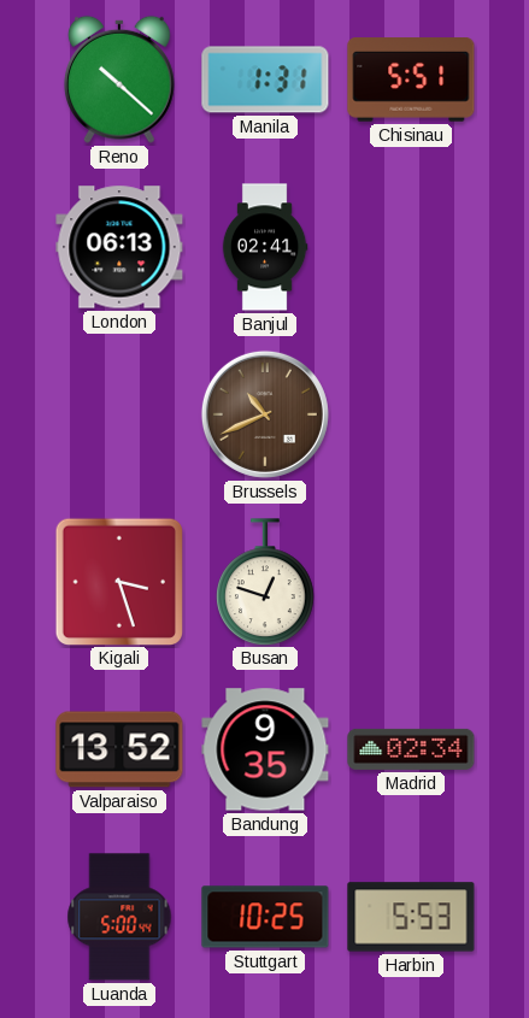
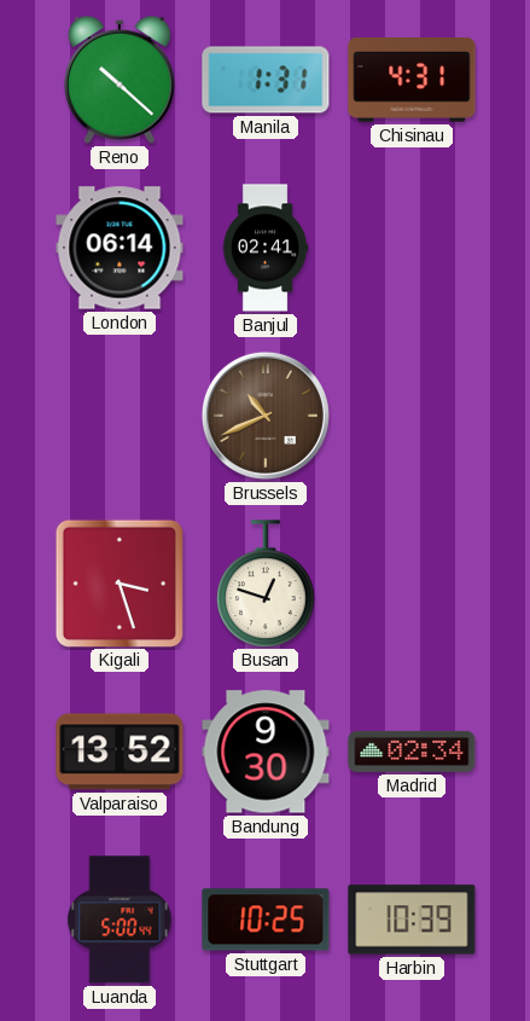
Chisinau: 5:51 -> 4:31 (412, 81)
London: 06:13 -> 06:14 (120, 248)
Bandung: 9:35 -> 9:30 (266, 752)
Harbin: 5:53 -> 10:39 (412, 920)
